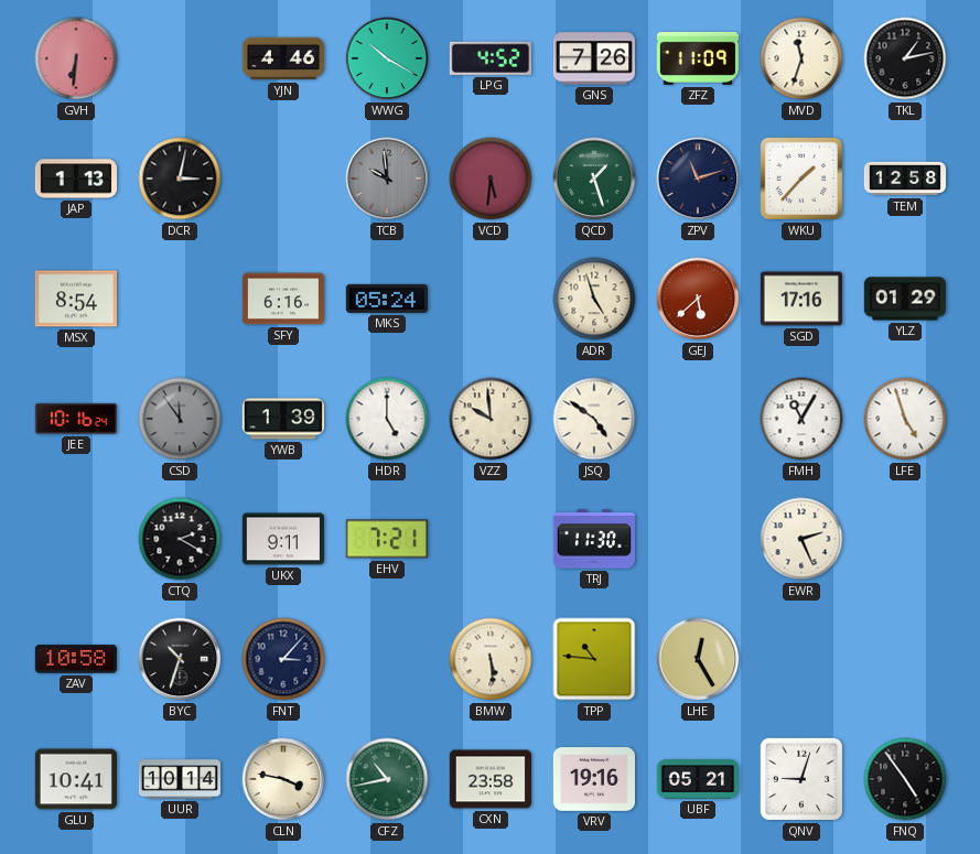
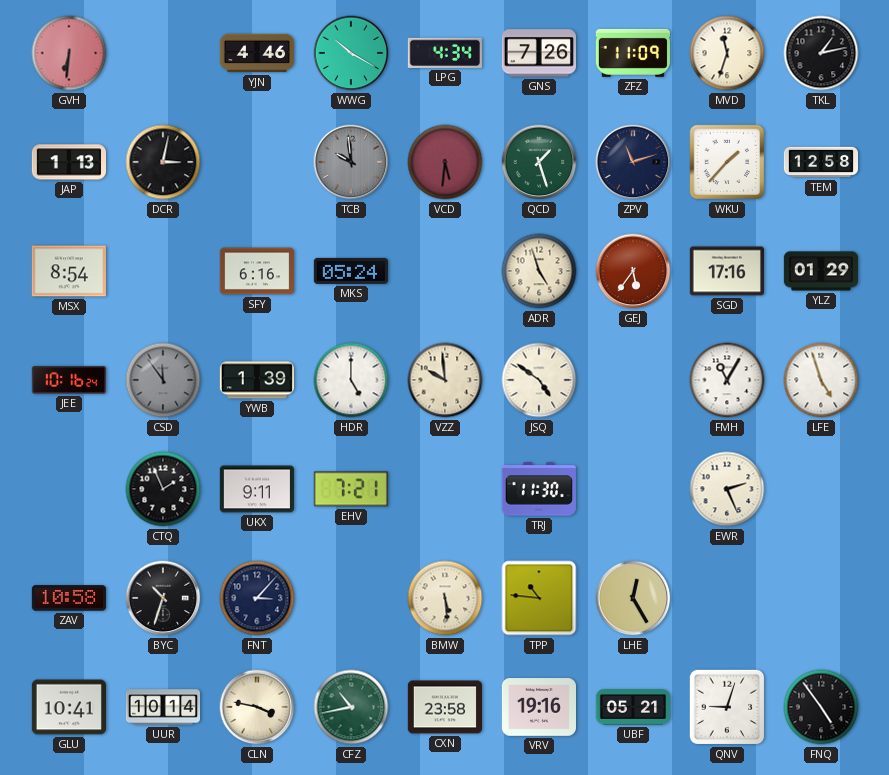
LPG: 4:52 -> 4:34 (445, 53)
GEJ: 5:38 -> 5:36 (633, 271)
CTQ: 2:20 -> 1:56 (163, 489)
